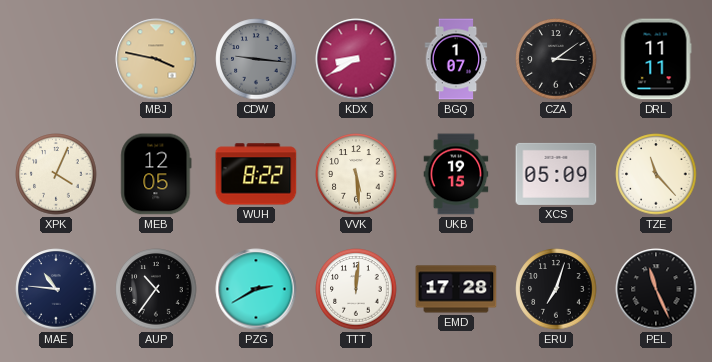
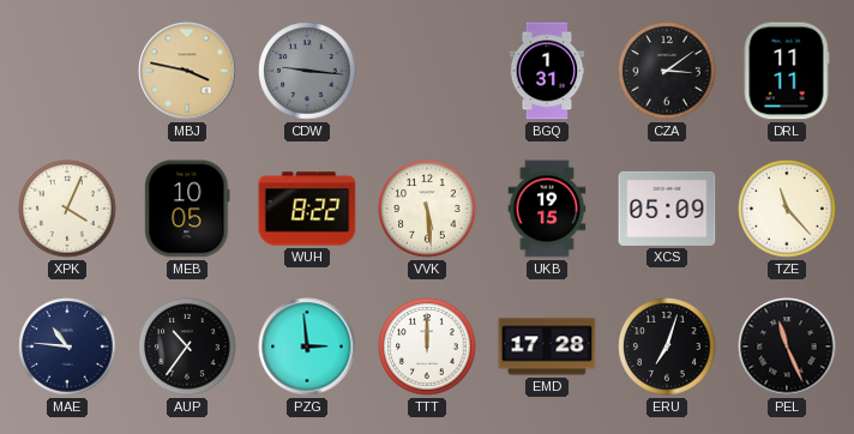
KDX: 8:40 -> none (356, 59)
BGQ: 1:07 -> 1:31 (547, 71)
MEB: 12:05 -> 10:05 (187, 209)
PZG: 2:40 -> 2:59 (307, 346)
TTT: 12:01 -> 12:00 (427, 346)
